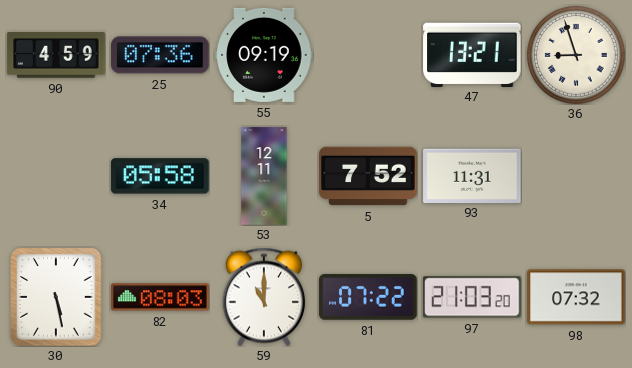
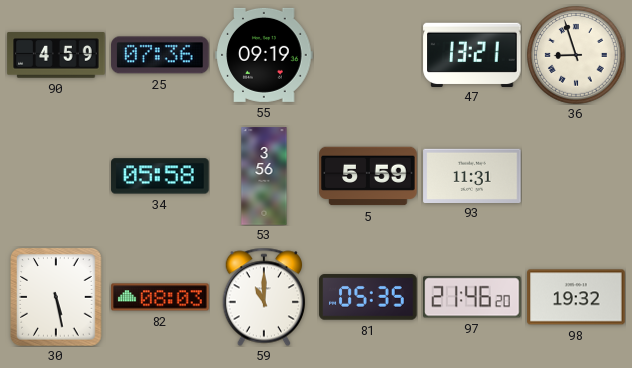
53: 12:11 -> 3:56 (264, 176)
5: 7:52 -> 5:59 (368, 176)
81: 07:22 -> 05:35 (368, 297)
97: 21:03 -> 21:46 (472, 297)
98: 07:32 -> 19:32 (576, 297)
